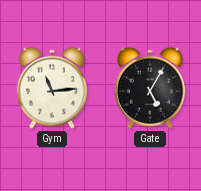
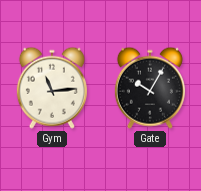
Gate: 5:05 -> 10:05 (150, 88)
